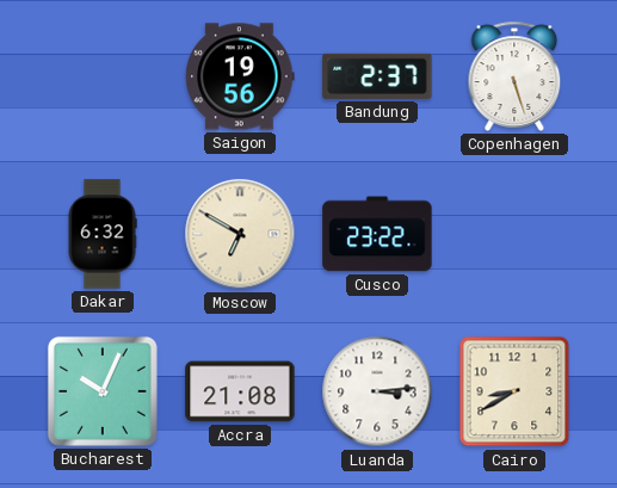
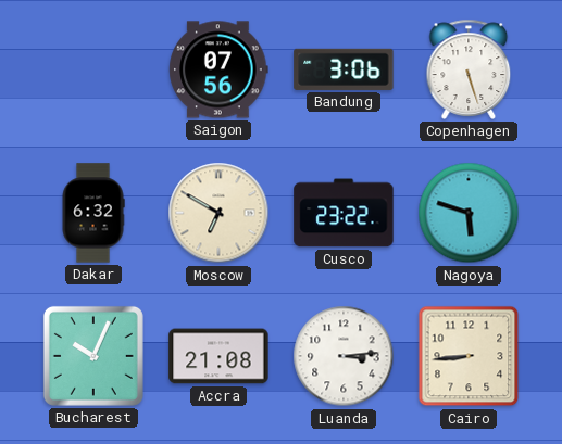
Saigon: 19:56 -> 07:56 (218, 69)
Bandung: 2:37 -> 3:06 (344, 69)
Nagoya: none -> 5:48 (469, 213)
Cairo: 8:40 -> 8:44 (469, 356)
